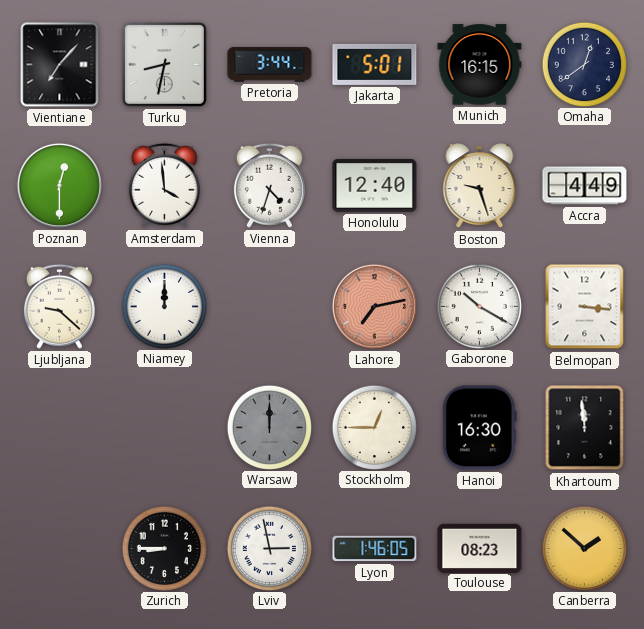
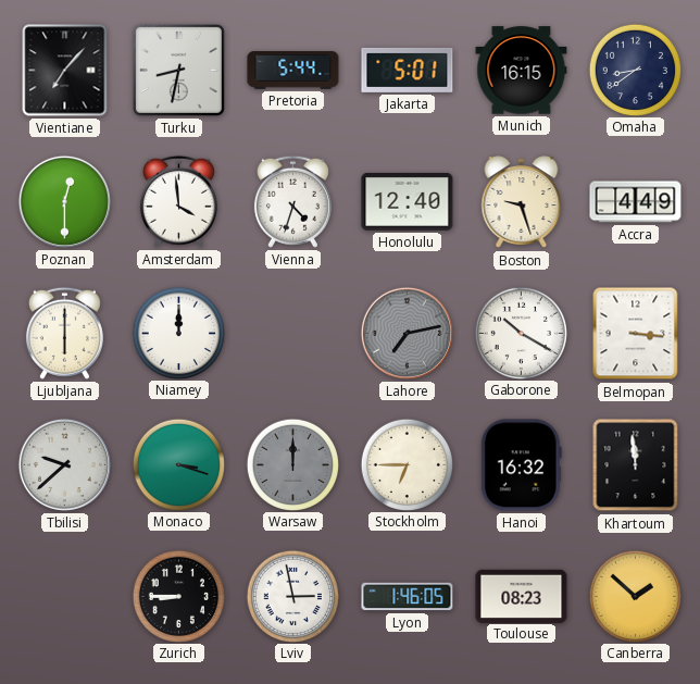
Pretoria: 3:44 -> 5:44 (293, 71)
Omaha: 12:39 -> 8:39 (635, 70)
Ljubljana: 9:22 -> 6:00 (64, 333)
Lahore dial: salmon -> grey (407, 333)
Tbilisi: none -> 9:38 (64, 464)
Monaco: none -> 3:18 (178, 464)
Stockholm: 12:45 -> 6:45 (407, 464)
Hanoi: 16:30 -> 16:32 (521, 465)
